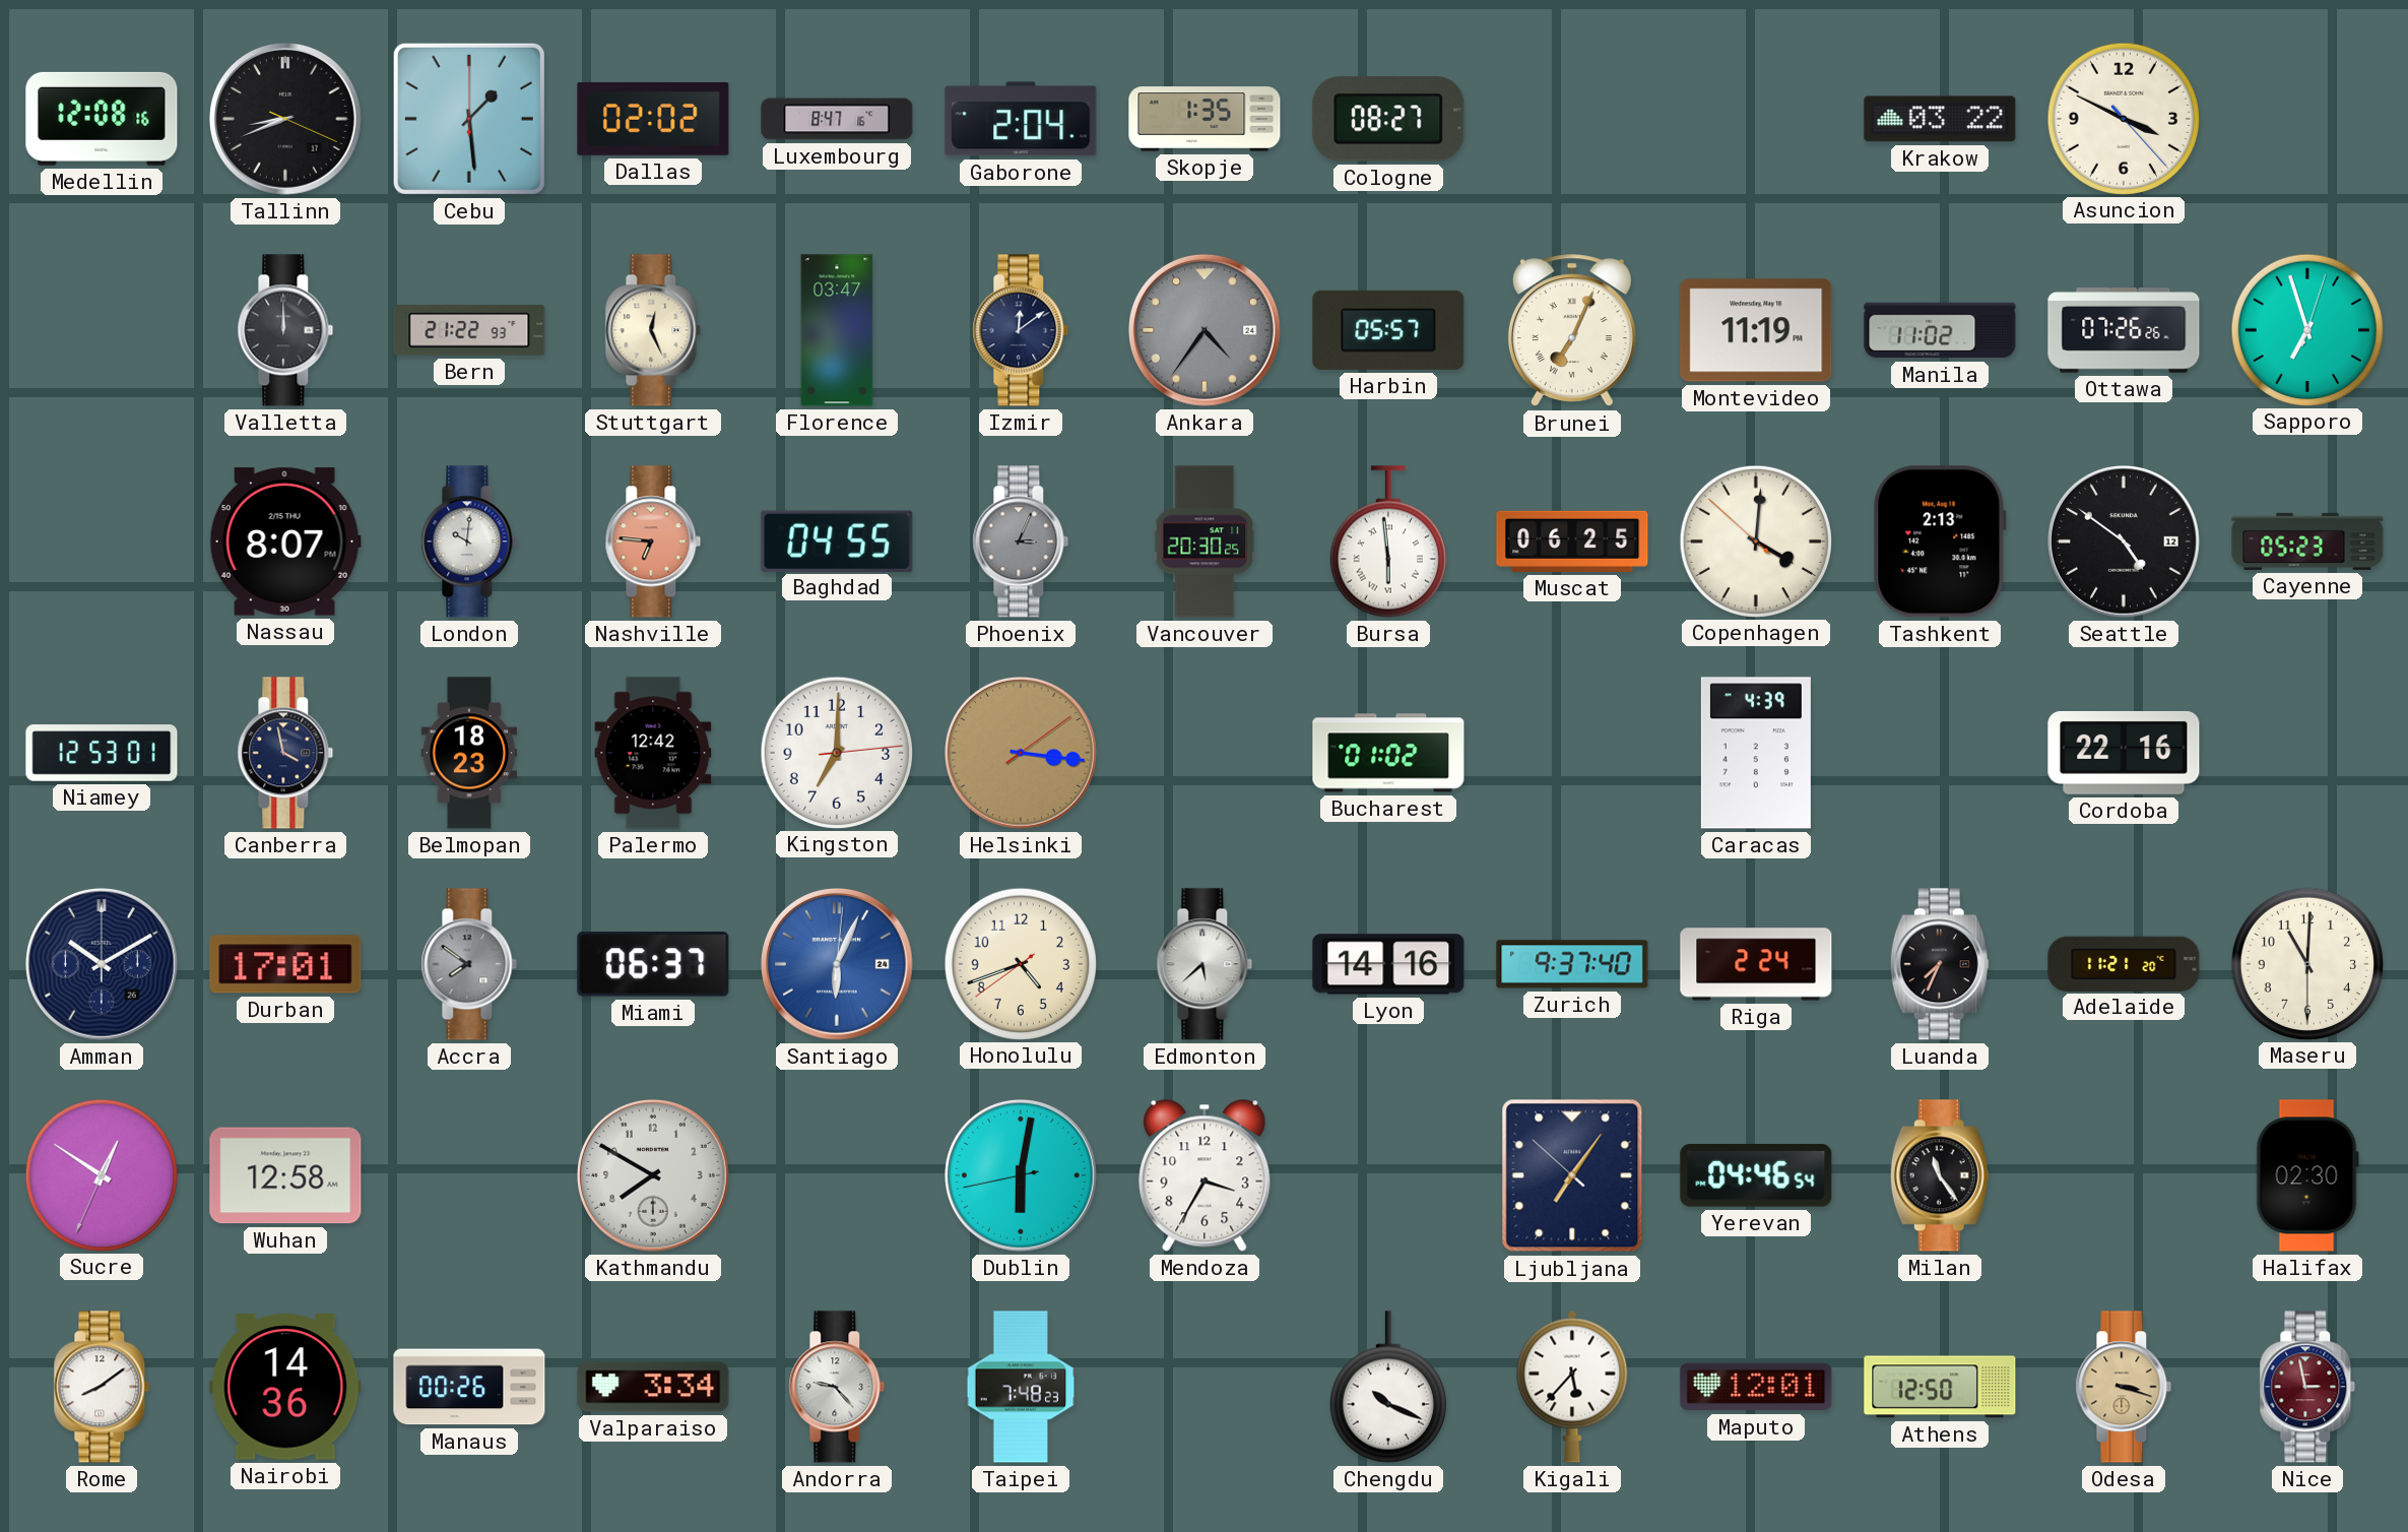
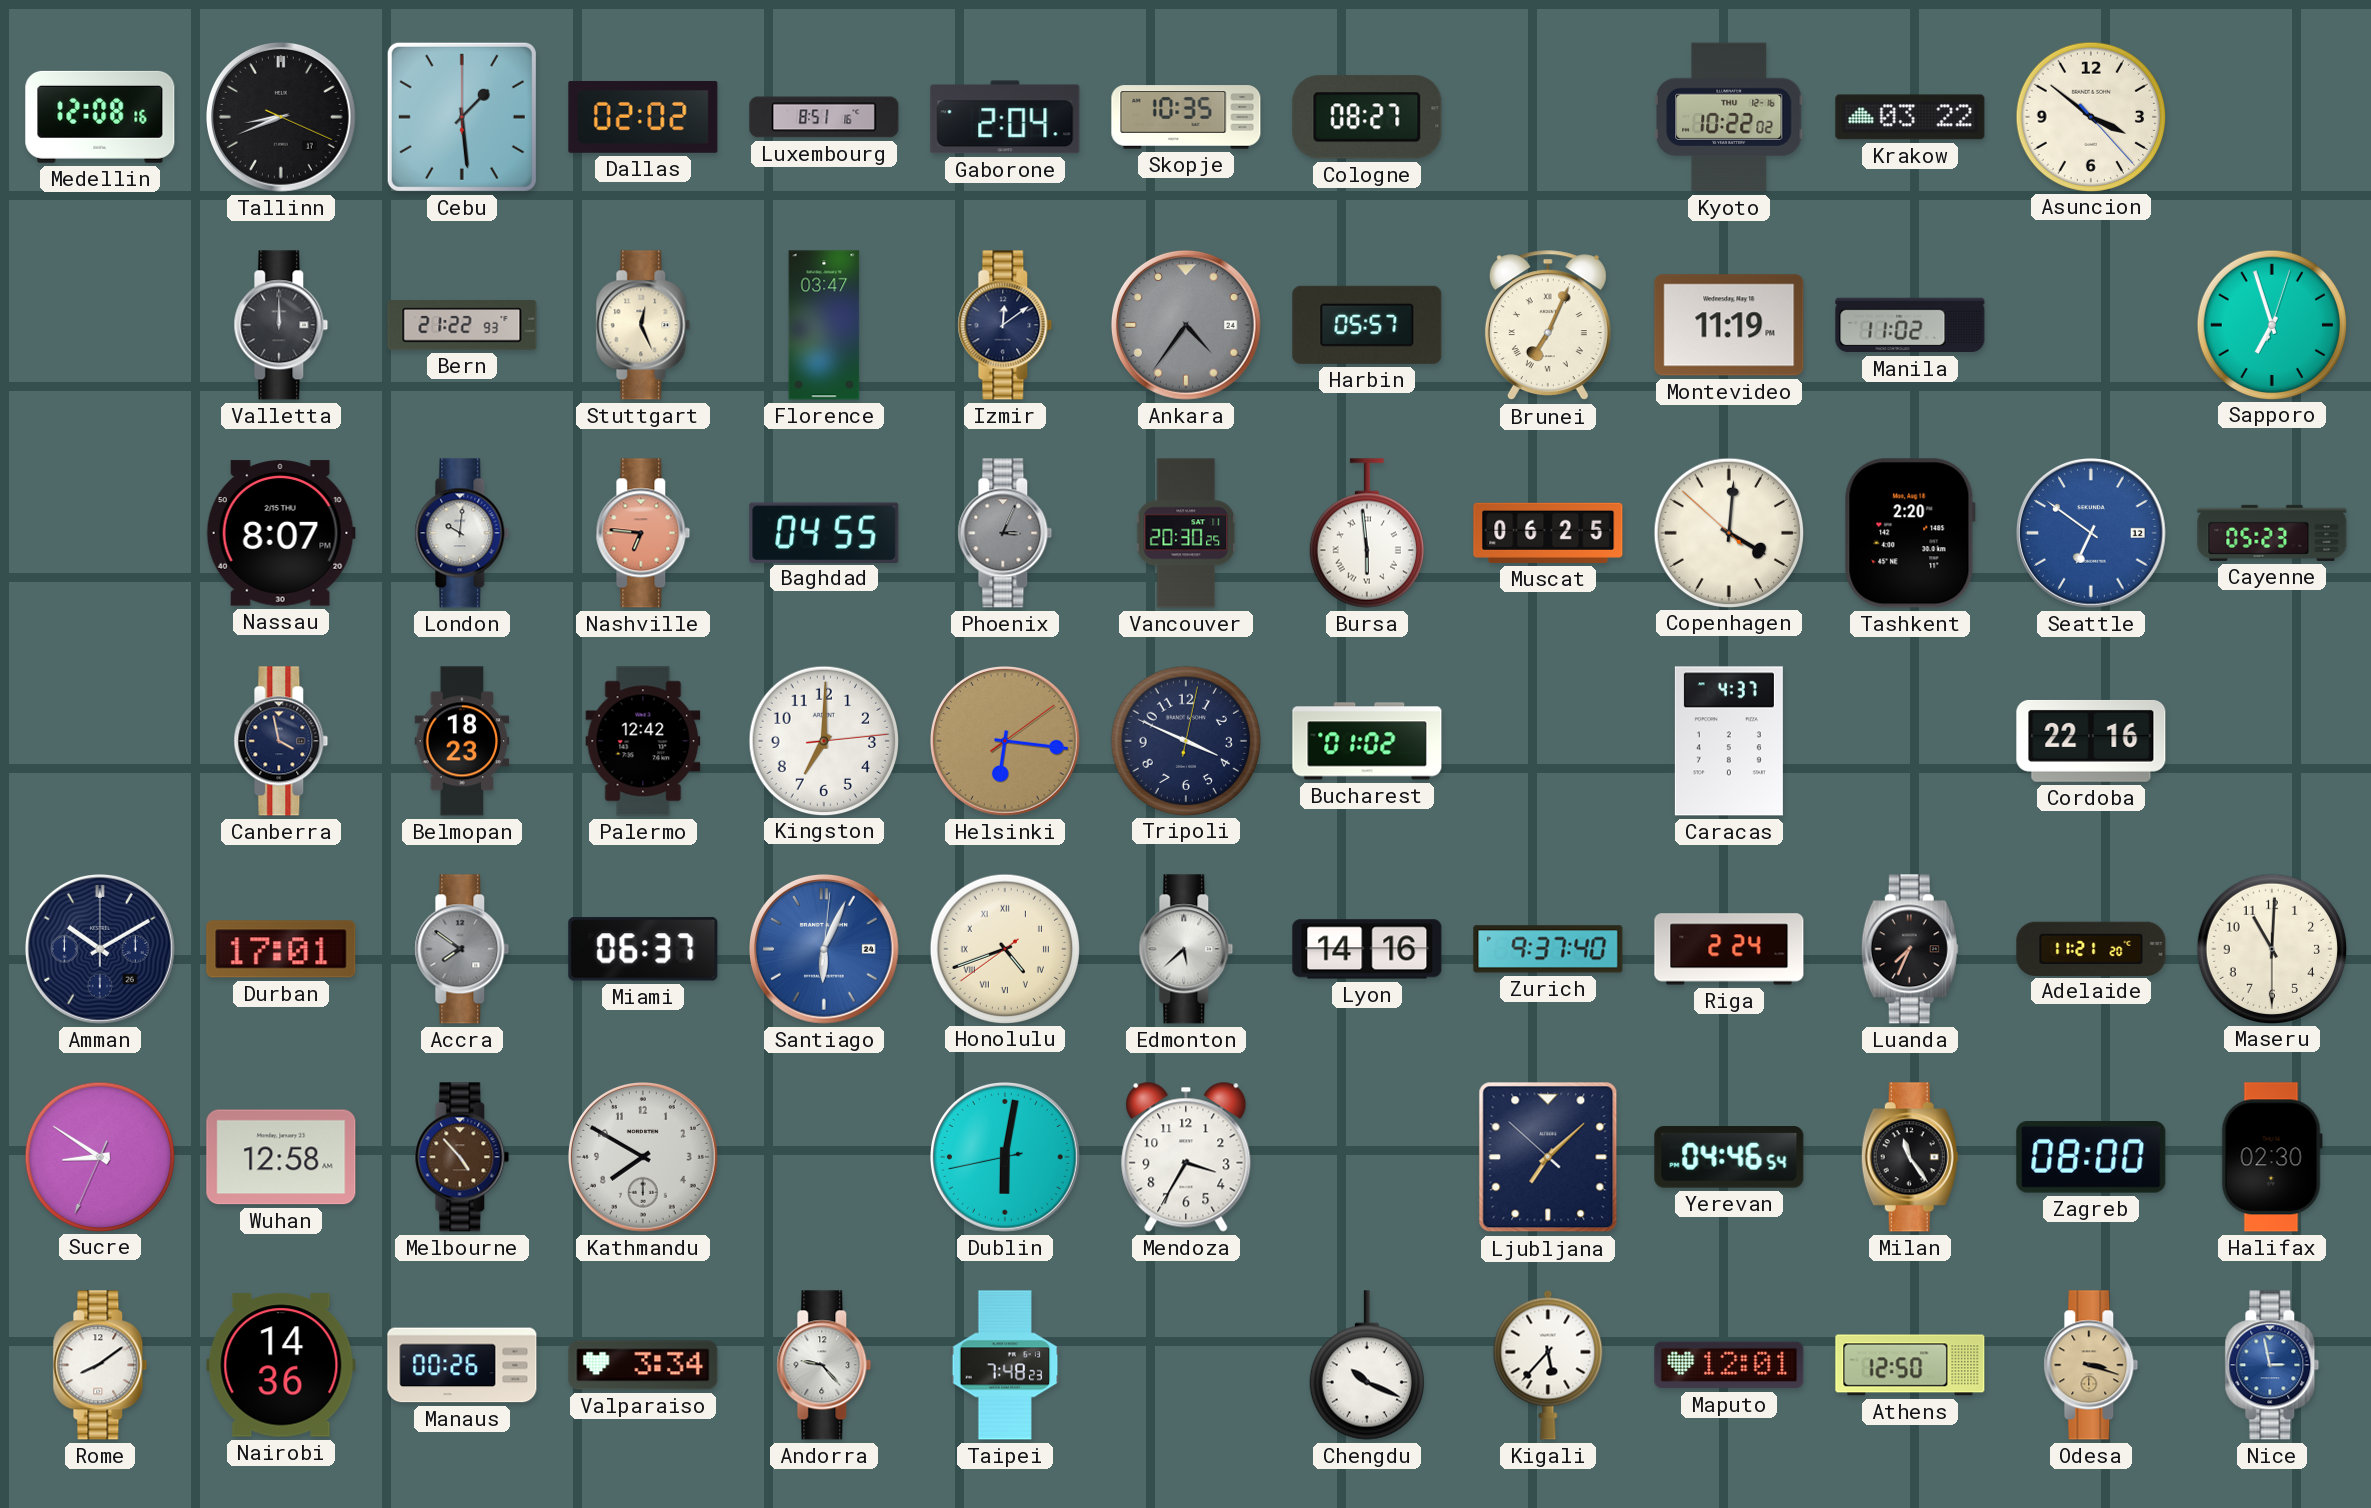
Luxembourg: 8:47 -> 8:51 (824, 117)
Skopje: 1:35 -> 10:35 (1186, 117)
Kyoto: none -> 10:22 (1730, 117)
Asuncion: 3:49 -> 3:51 (2090, 116)
Ottawa: 07:26 -> none (2124, 330)
Tashkent: 2:13 -> 2:20 (1910, 533)
Seattle: 4:51 -> 6:51 (2092, 534)
Seattle dial: black -> blue (2092, 534)
Niamey: 12:53 -> none (102, 753)
Helsinki: 3:16 -> 6:16 (1006, 742)
Tripoli: none -> 3:49 (1185, 740)
Caracas: 4:39 -> 4:37 (1729, 741)
Honolulu numerals: Arabic -> Roman (1004, 948)
Sucre: 12:50 -> 8:50 (99, 1156)
Melbourne: none -> 4:53 (462, 1157)
Ljubljana: 7:05 -> 7:07 (1548, 1157)
Zagreb: none -> 08:00 (2091, 1157)
Nice dial: burgundy -> blue (2272, 1365)
